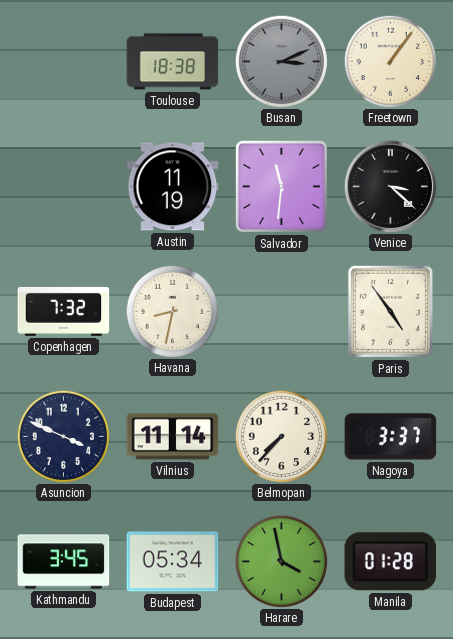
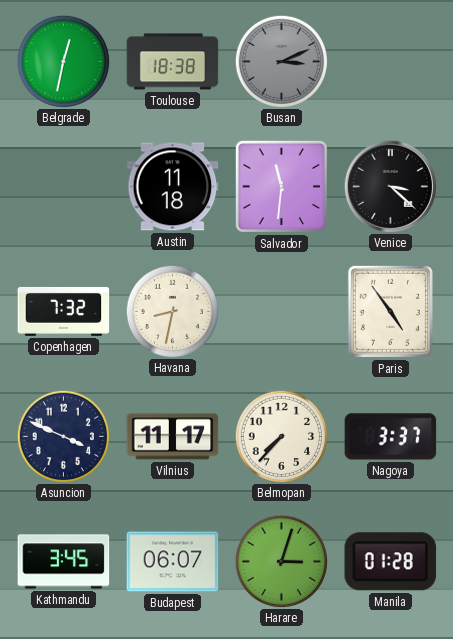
Belgrade: none -> 12:32 (63, 61)
Freetown: 1:06 -> none (390, 61)
Austin: 11:19 -> 11:18 (173, 187)
Vilnius: 11:14 -> 11:17 (173, 437)
Budapest: 05:34 -> 06:07 (173, 562)
Harare: 3:58 -> 3:03 (281, 561)
